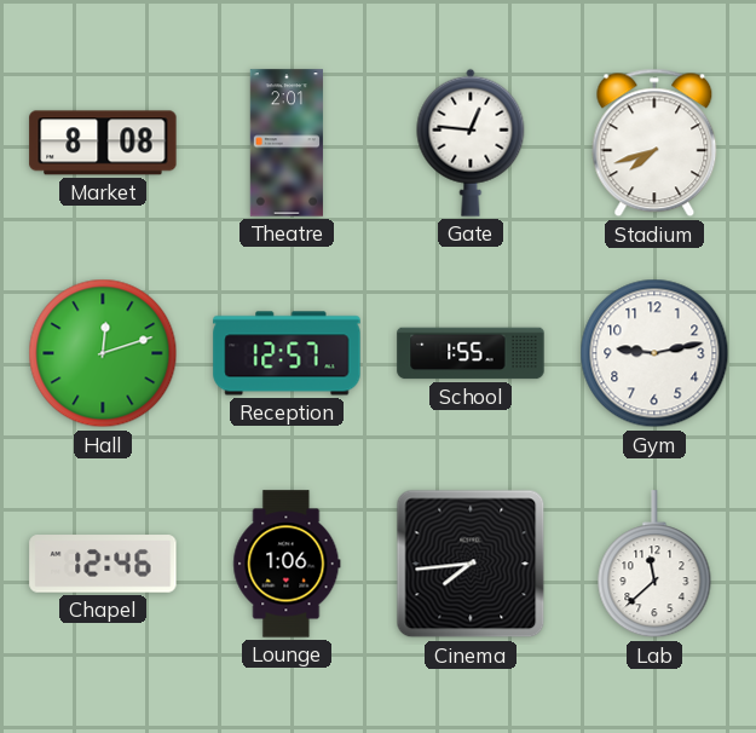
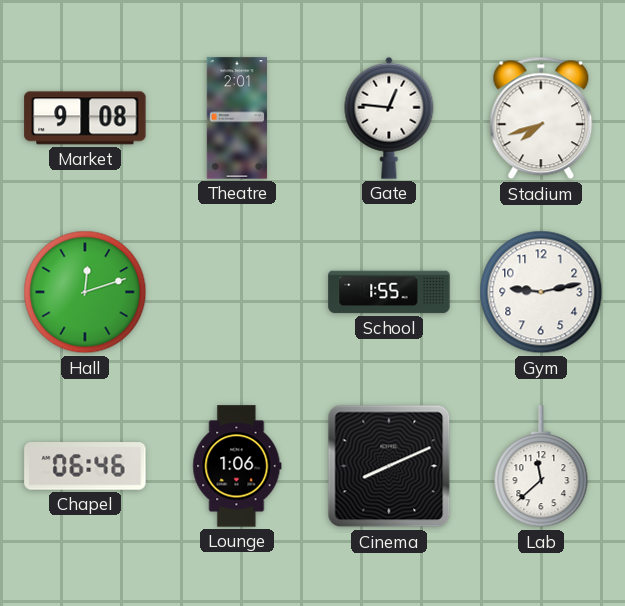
Market: 8:08 -> 9:08 (85, 118)
Reception: 12:57 -> none (287, 353)
Chapel: 12:46 -> 06:46 (85, 466)
Cinema: 7:44 -> 8:11 (389, 466)
